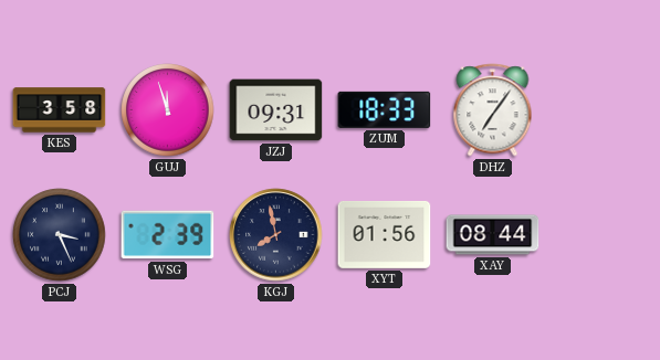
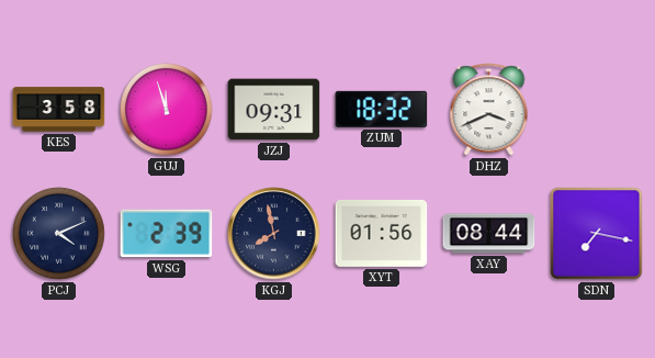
ZUM: 18:33 -> 18:32 (382, 109)
DHZ: 7:06 -> 3:41 (489, 110)
PCJ: 3:26 -> 4:11 (59, 234)
SDN: none -> 7:17 (597, 234)
